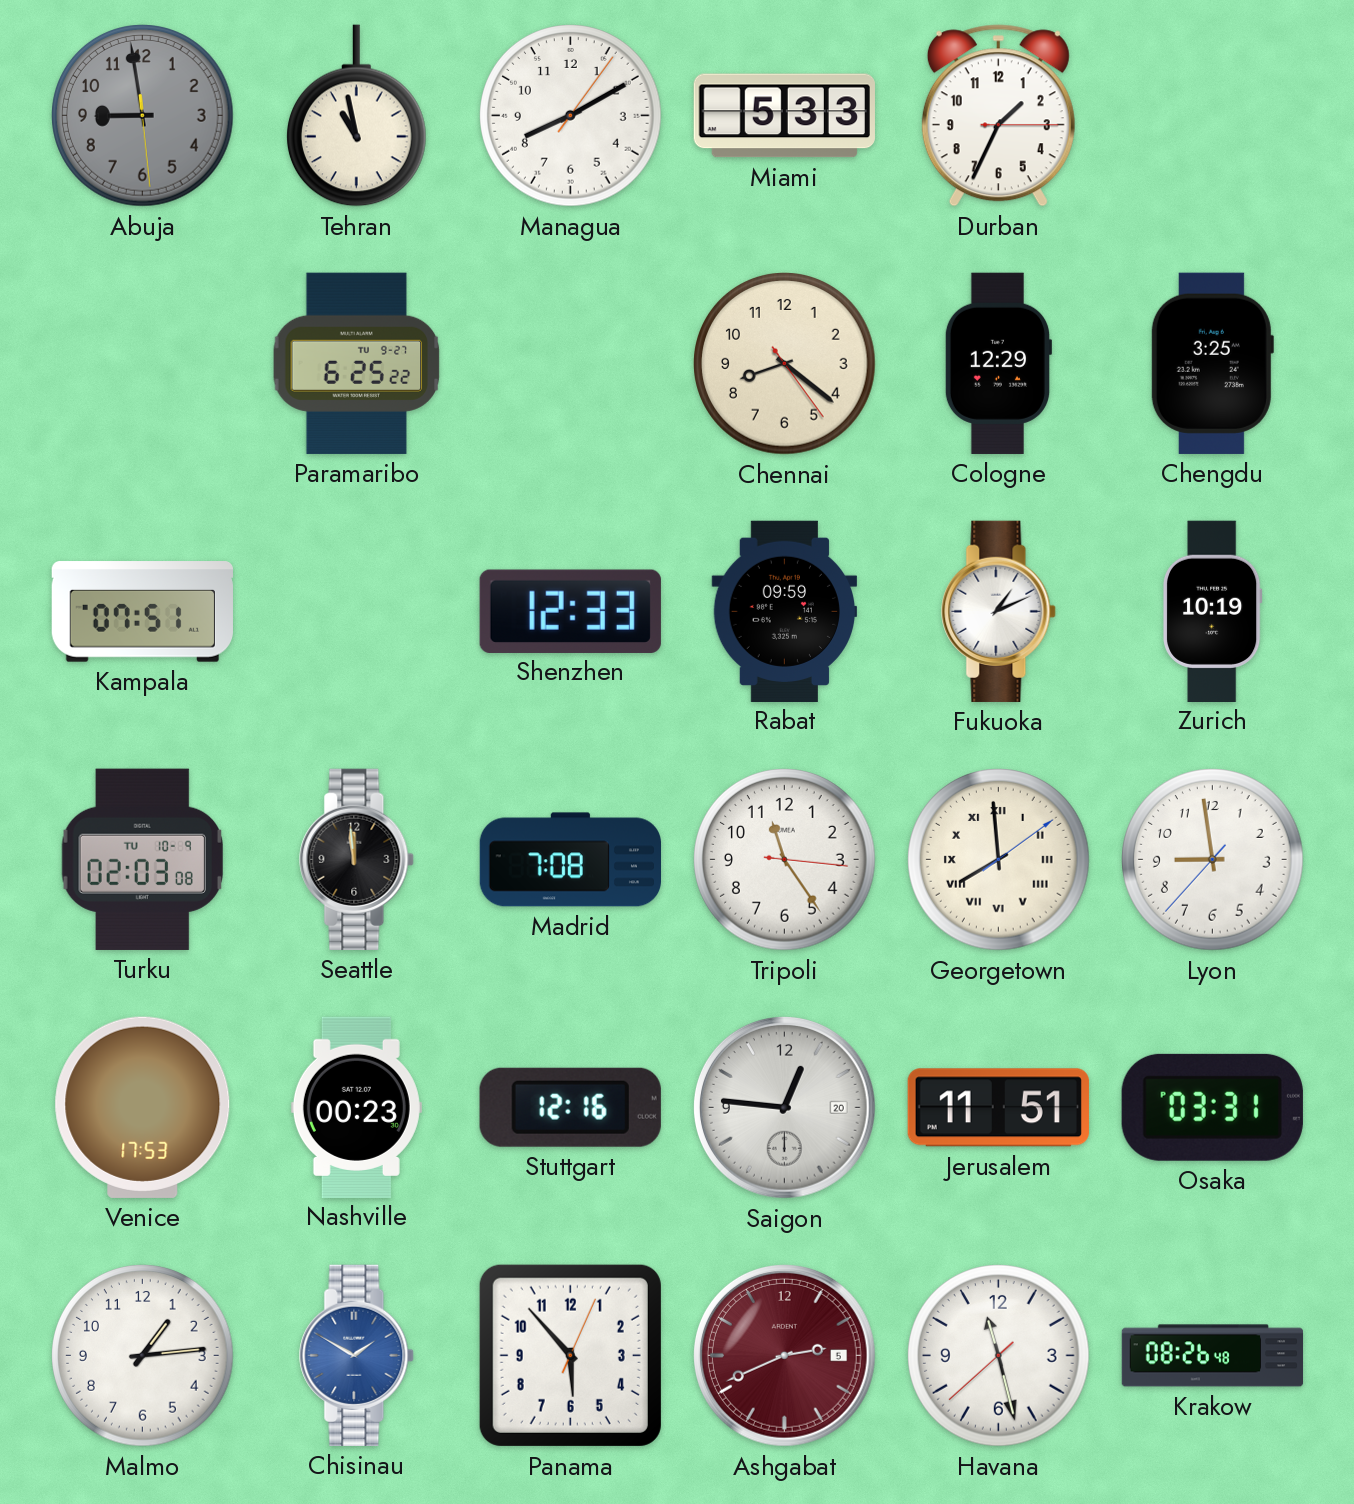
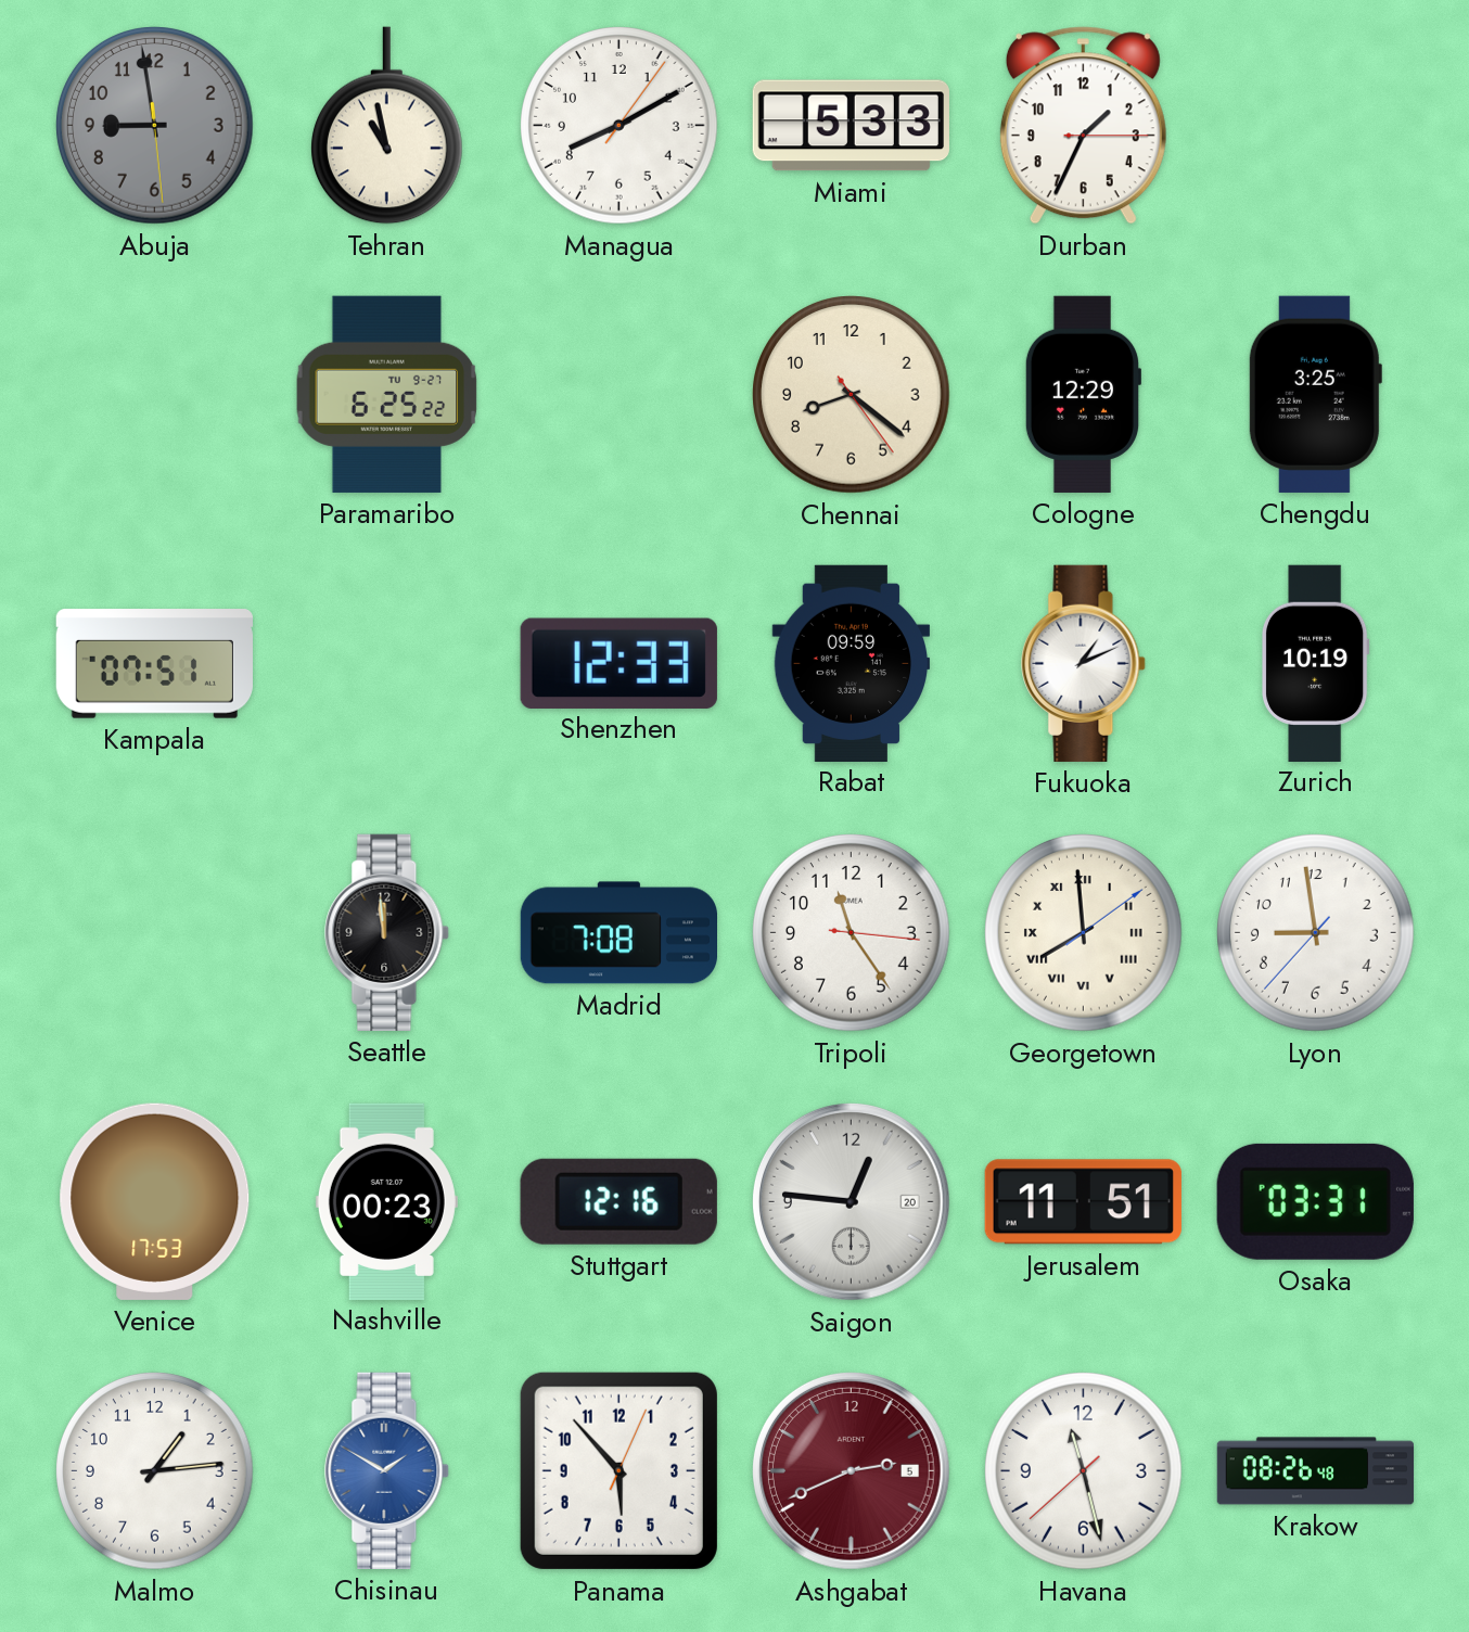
Turku: 02:03 -> none (142, 859)
